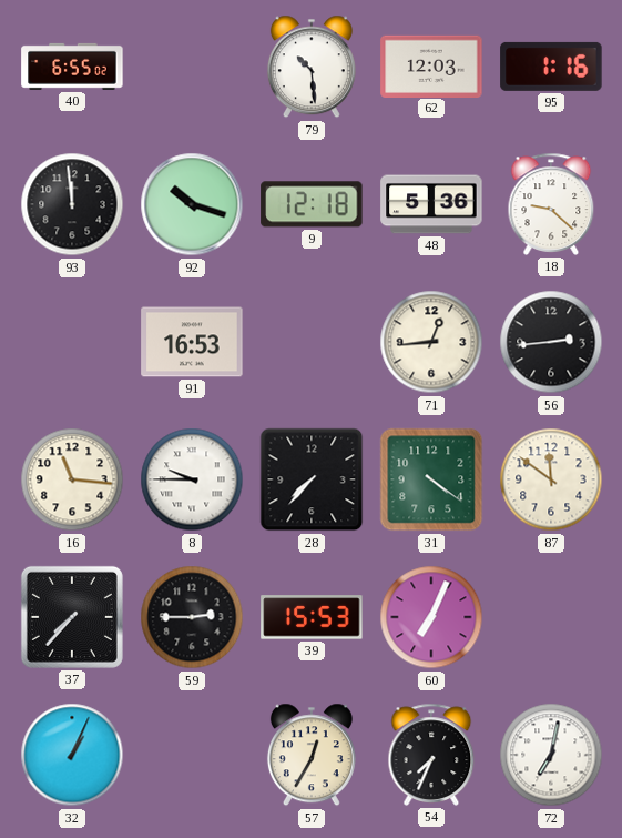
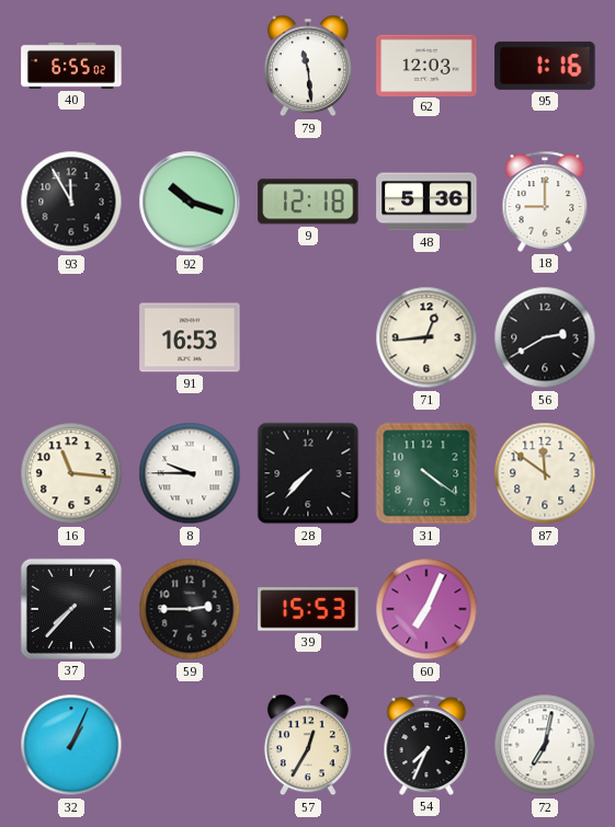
79: 10:29 -> 11:29 (308, 66)
93: 11:59 -> 11:55 (71, 202)
18: 9:22 -> 9:00 (545, 202)
56: 2:44 -> 2:40 (545, 337)
